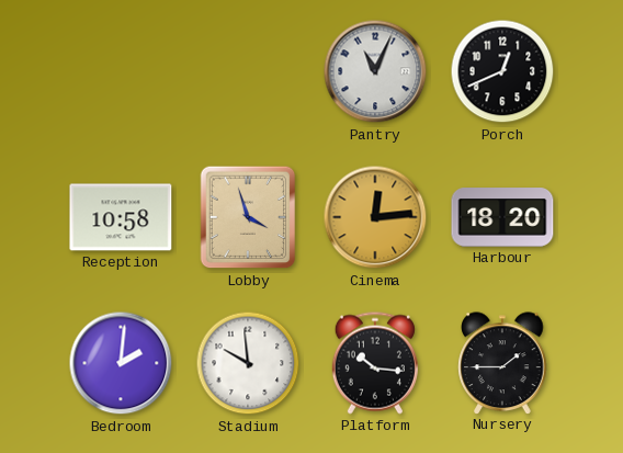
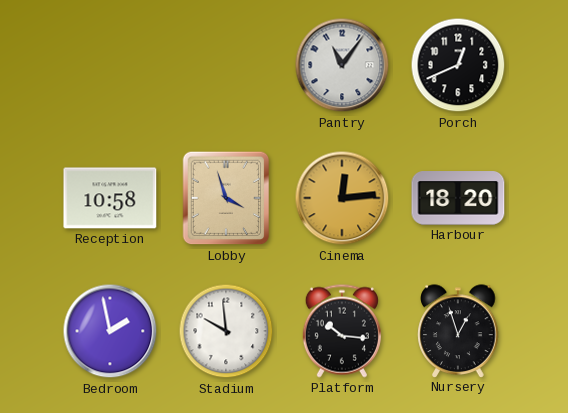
Pantry: 11:04 -> 11:06 (342, 65)
Bedroom: 2:01 -> 1:58 (110, 331)
Nursery: 1:45 -> 12:57 (458, 331)
